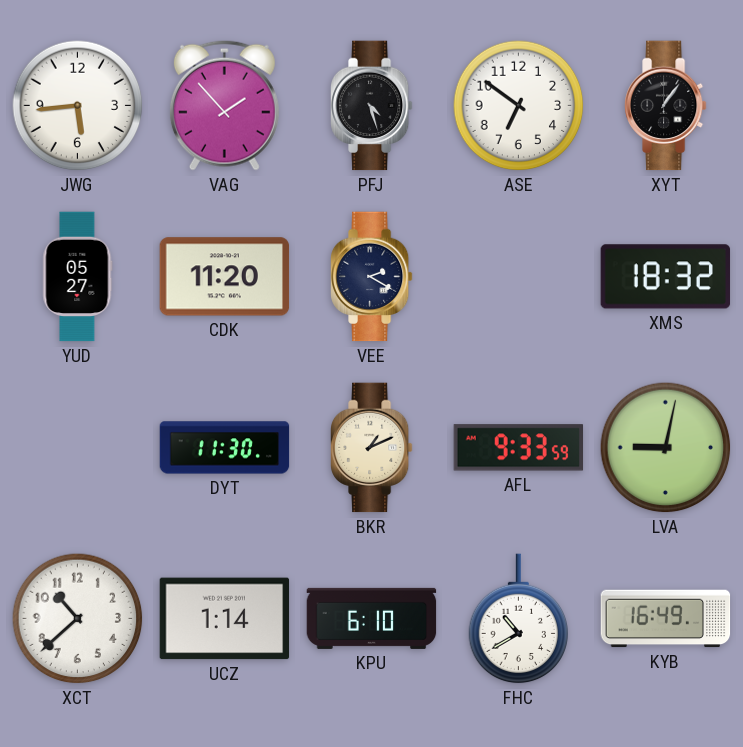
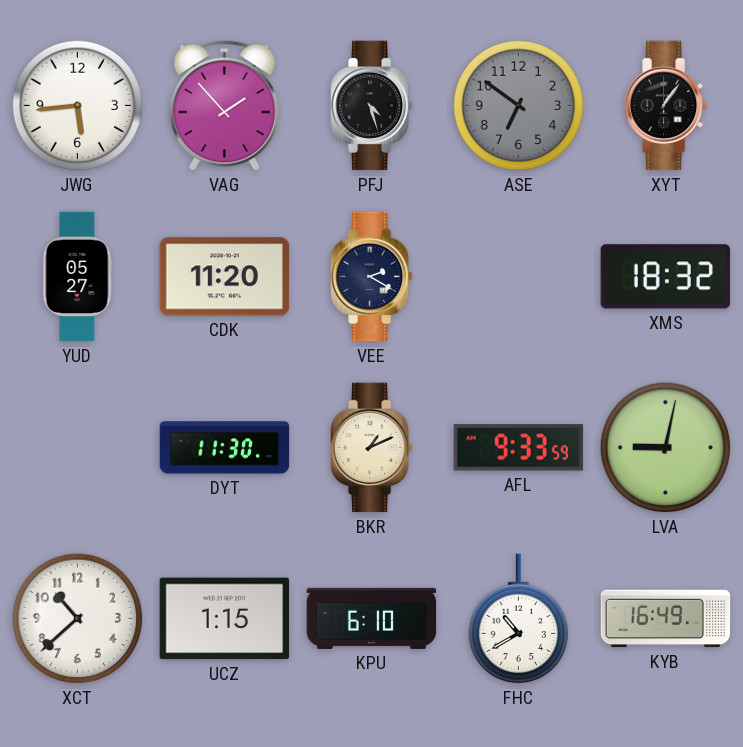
ASE dial: white -> grey (519, 106)
UCZ: 1:14 -> 1:15 (225, 619)
